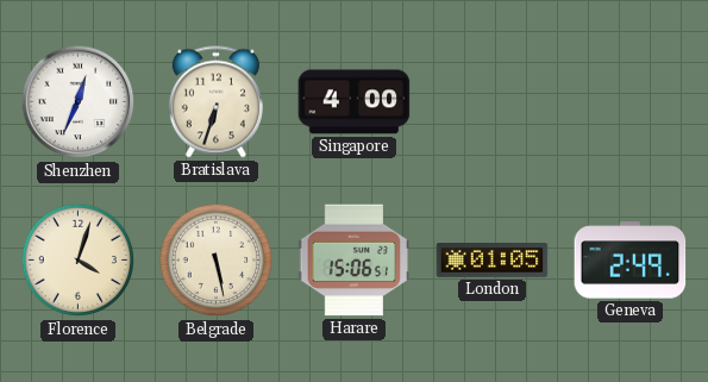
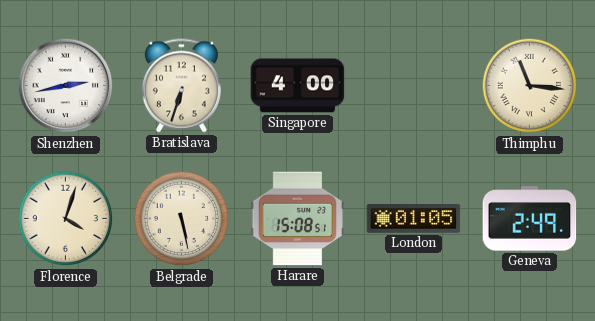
Shenzhen: 12:34 -> 2:43 (66, 86)
Thimphu: none -> 11:16 (530, 86)
Harare: 15:06 -> 15:08 (298, 219)
